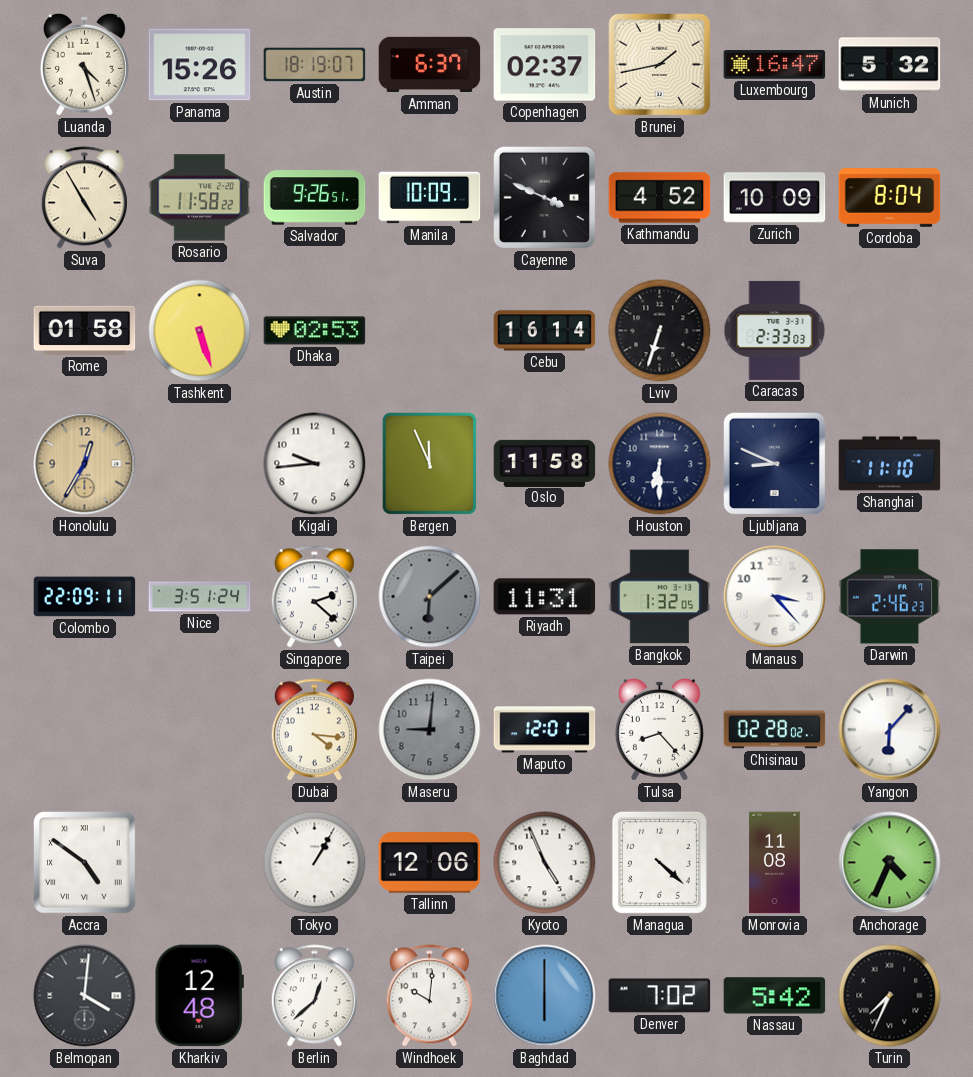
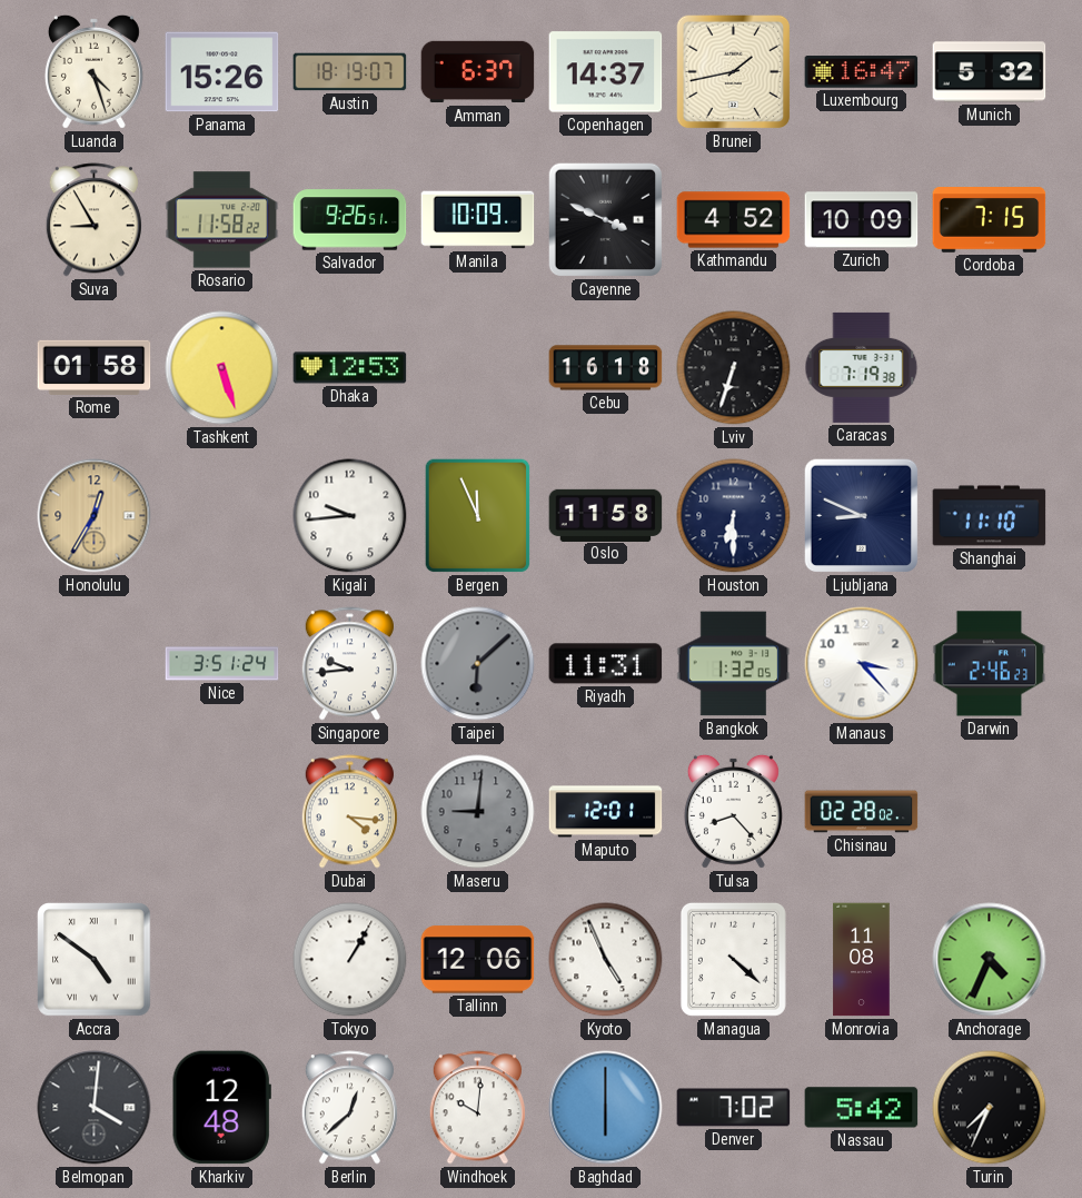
Copenhagen: 02:37 -> 14:37 (606, 72)
Suva: 4:55 -> 8:55 (93, 220)
Cordoba: 8:04 -> 7:15 (990, 220)
Dhaka: 02:53 -> 12:53 (350, 368)
Cebu: 16:14 -> 16:18 (606, 368)
Caracas: 2:33 -> 7:19 (862, 367)
Colombo: 22:09 -> none (85, 597)
Singapore: 2:22 -> 9:44 (349, 664)
Yangon: 6:07 -> none (890, 730)
